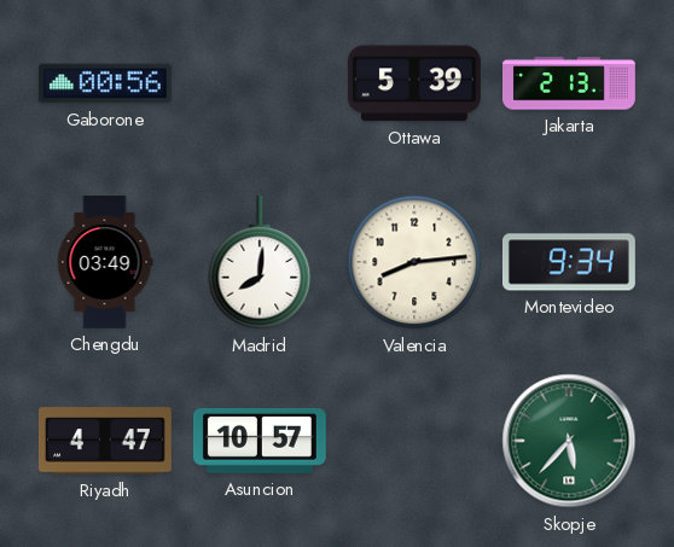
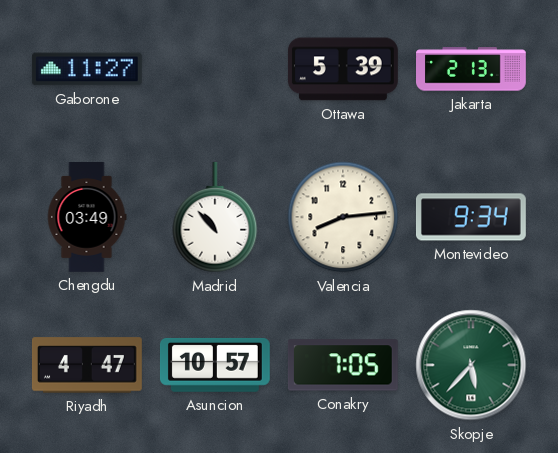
Gaborone: 00:56 -> 11:27 (87, 69)
Madrid: 8:01 -> 10:53 (215, 217)
Conakry: none -> 7:05 (343, 365)
